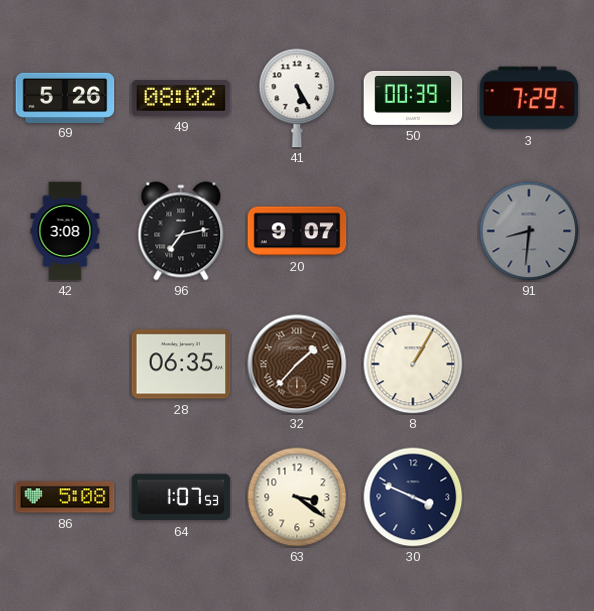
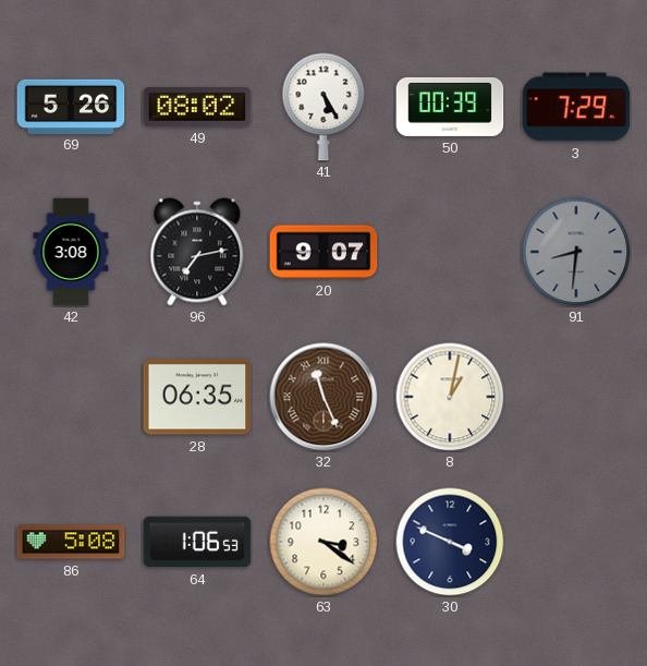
32: 1:37 -> 11:26 (323, 397)
8: 1:05 -> 1:02 (450, 397)
64: 1:07 -> 1:06 (197, 542)
